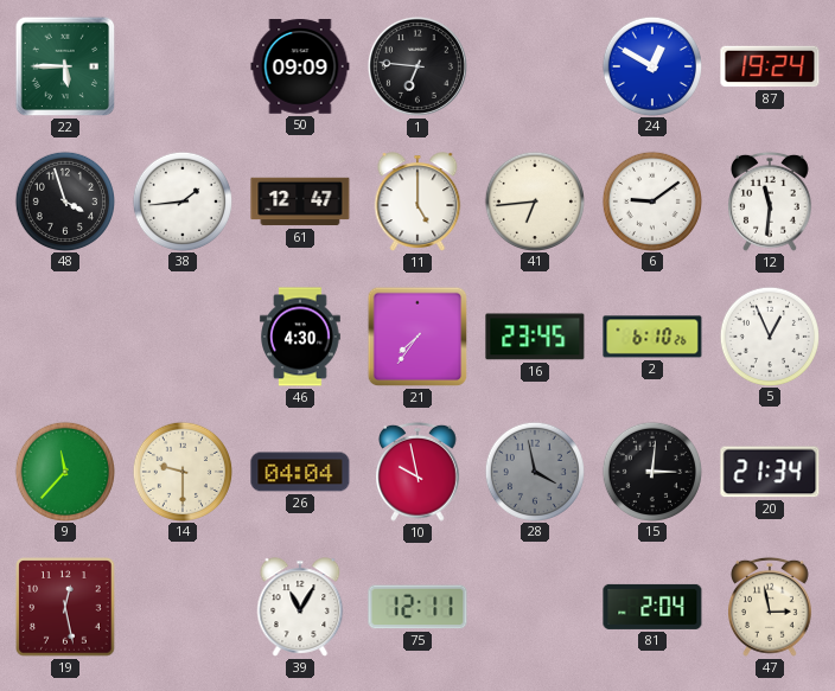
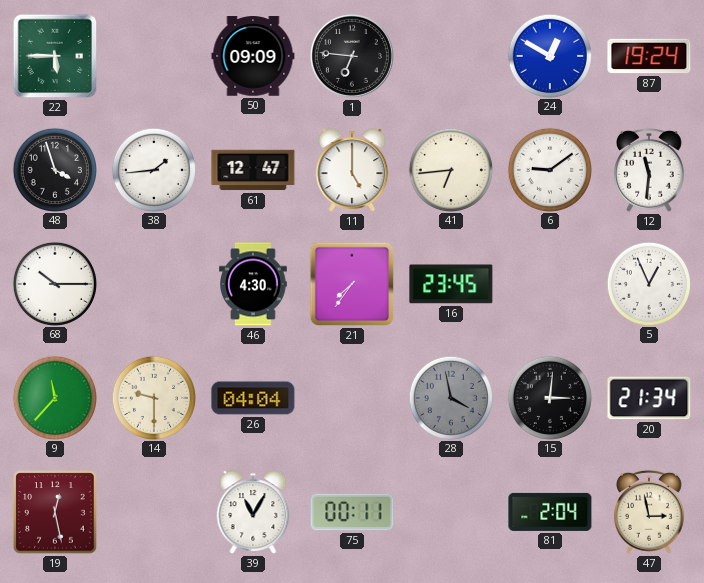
68: none -> 10:15 (54, 283)
2: 6:10 -> none (652, 337)
10: 9:58 -> none (419, 472)
75: 12:11 -> 00:11 (352, 512)
